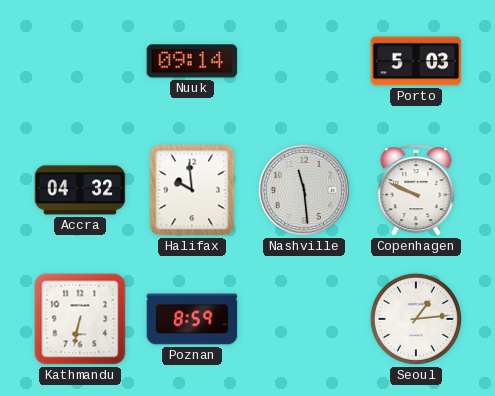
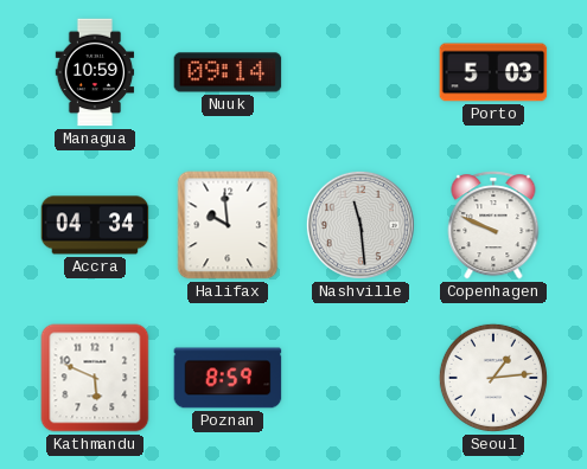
Managua: none -> 10:59 (95, 72)
Accra: 04:32 -> 04:34 (95, 225)
Kathmandu: 6:32 -> 5:49 (95, 378)
